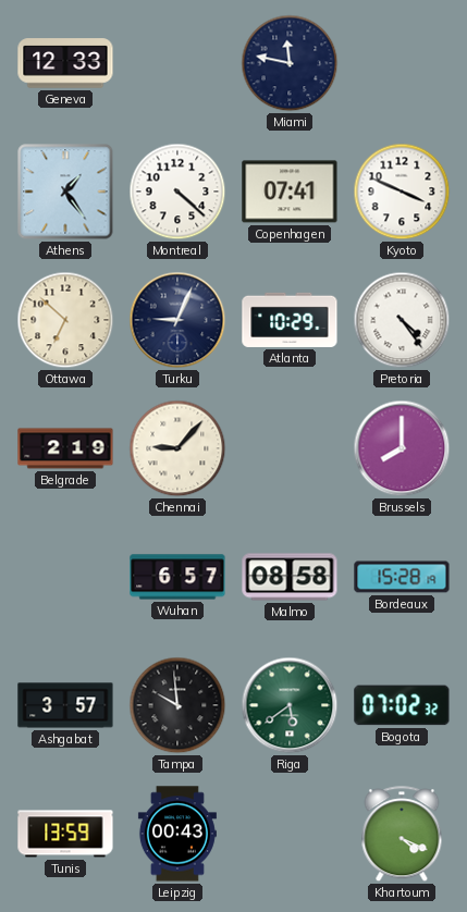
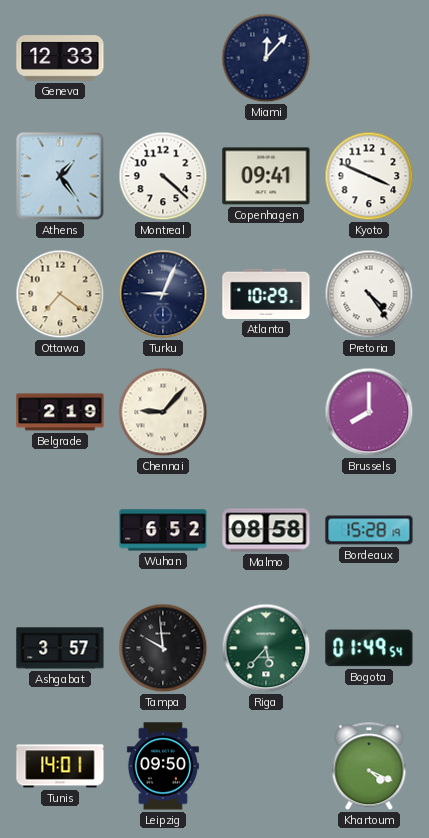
Miami: 11:47 -> 12:07 (266, 58)
Copenhagen: 07:41 -> 09:41 (266, 176)
Ottawa: 6:52 -> 7:21 (60, 294)
Wuhan: 6:57 -> 6:52 (163, 530)
Riga: 5:39 -> 5:37 (266, 648)
Bogota: 07:02 -> 01:49 (369, 648)
Tunis: 13:59 -> 14:01 (60, 766)
Leipzig: 00:43 -> 09:50 (163, 766)
